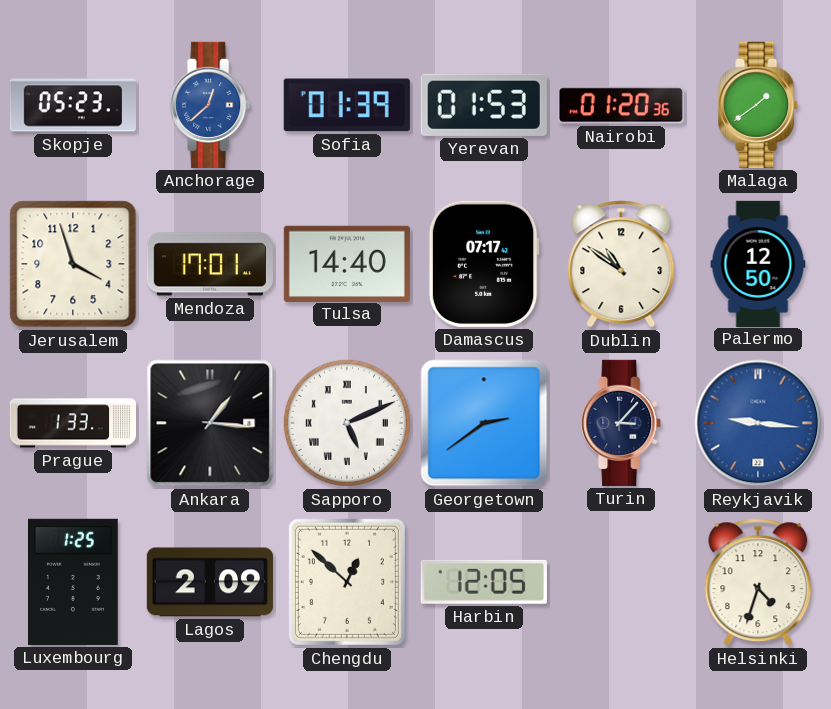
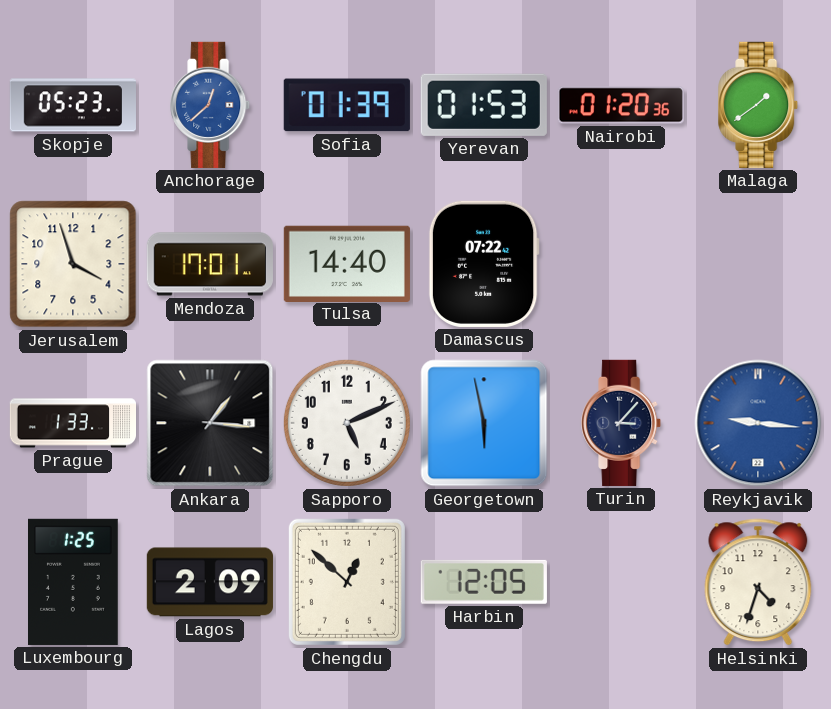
Damascus: 07:17 -> 07:22 (484, 264)
Dublin: 10:51 -> none (621, 264)
Palermo: 12:50 -> none (758, 263)
Sapporo numerals: Roman -> Arabic (347, 423)
Georgetown: 2:39 -> 5:58 (484, 423)
